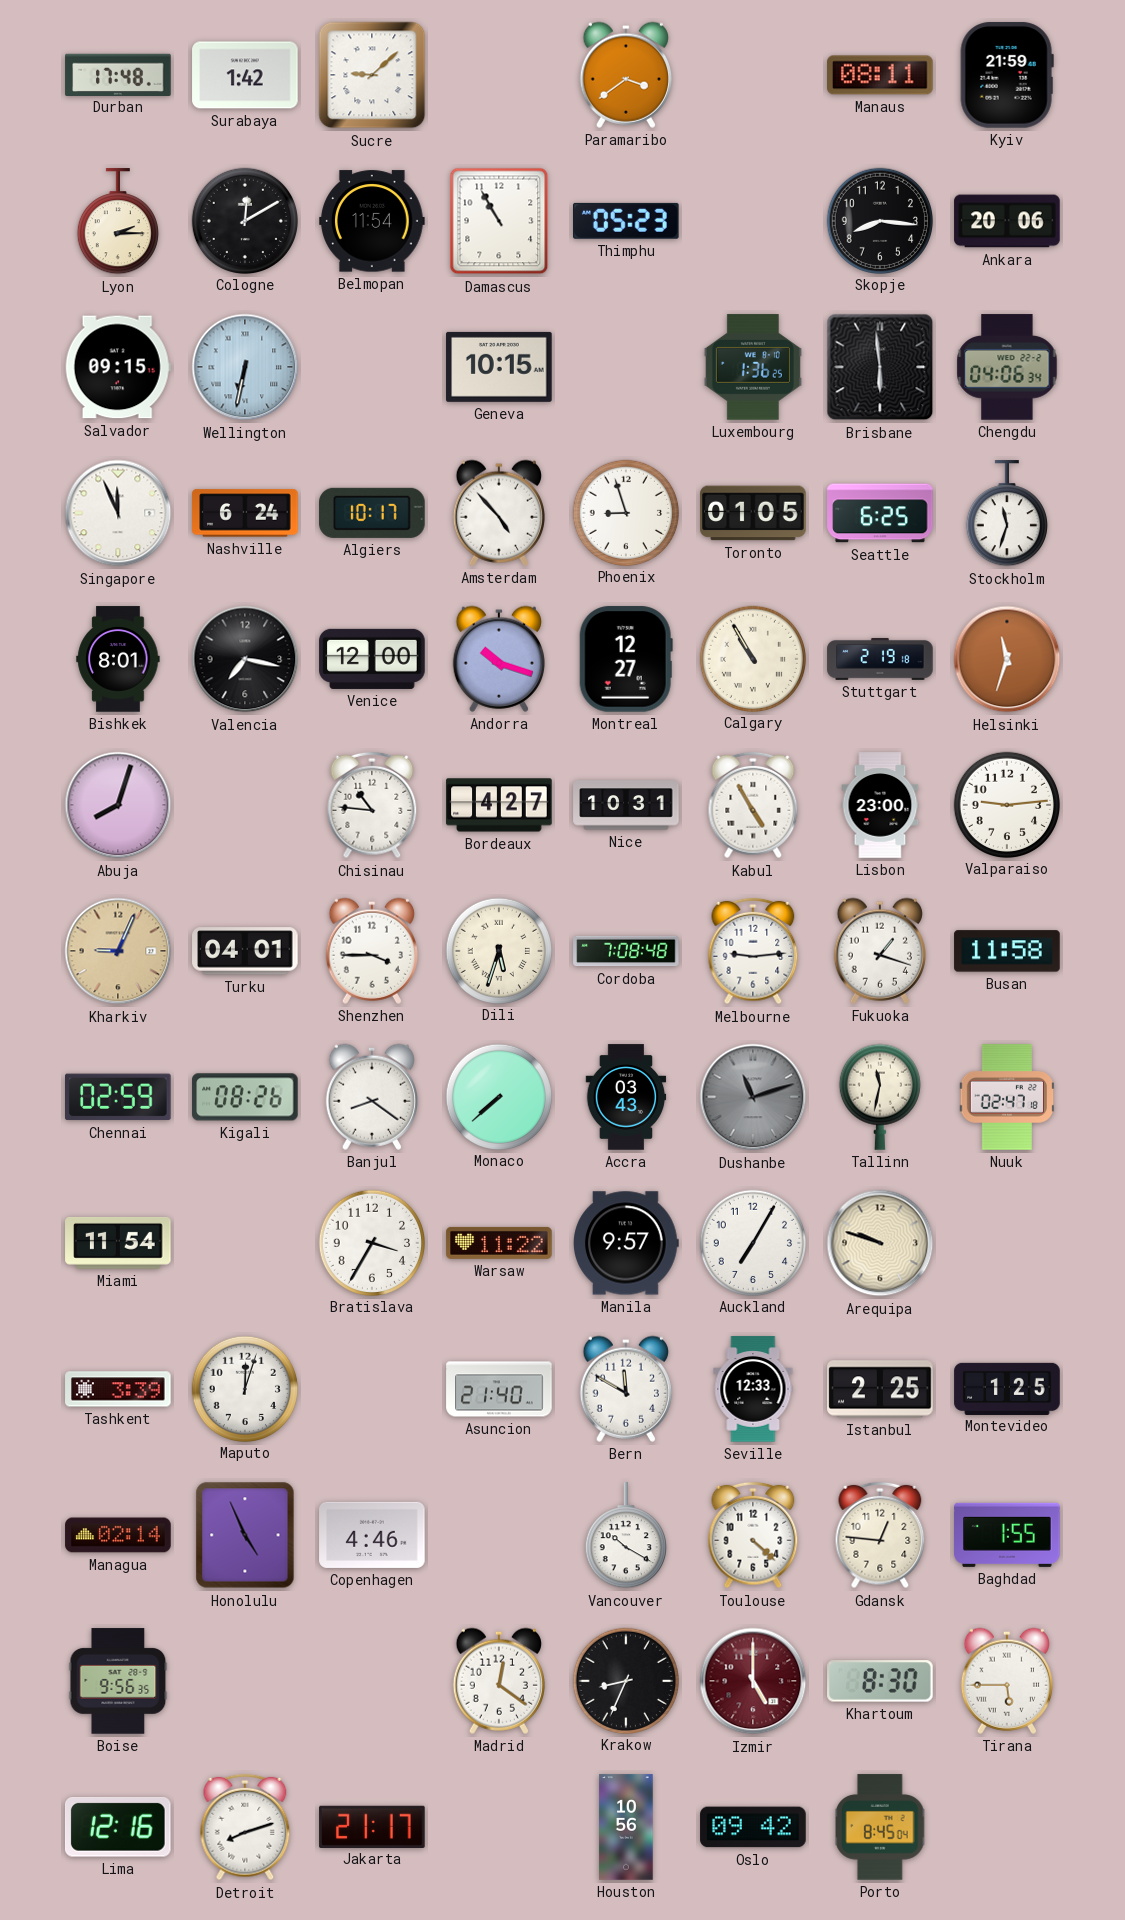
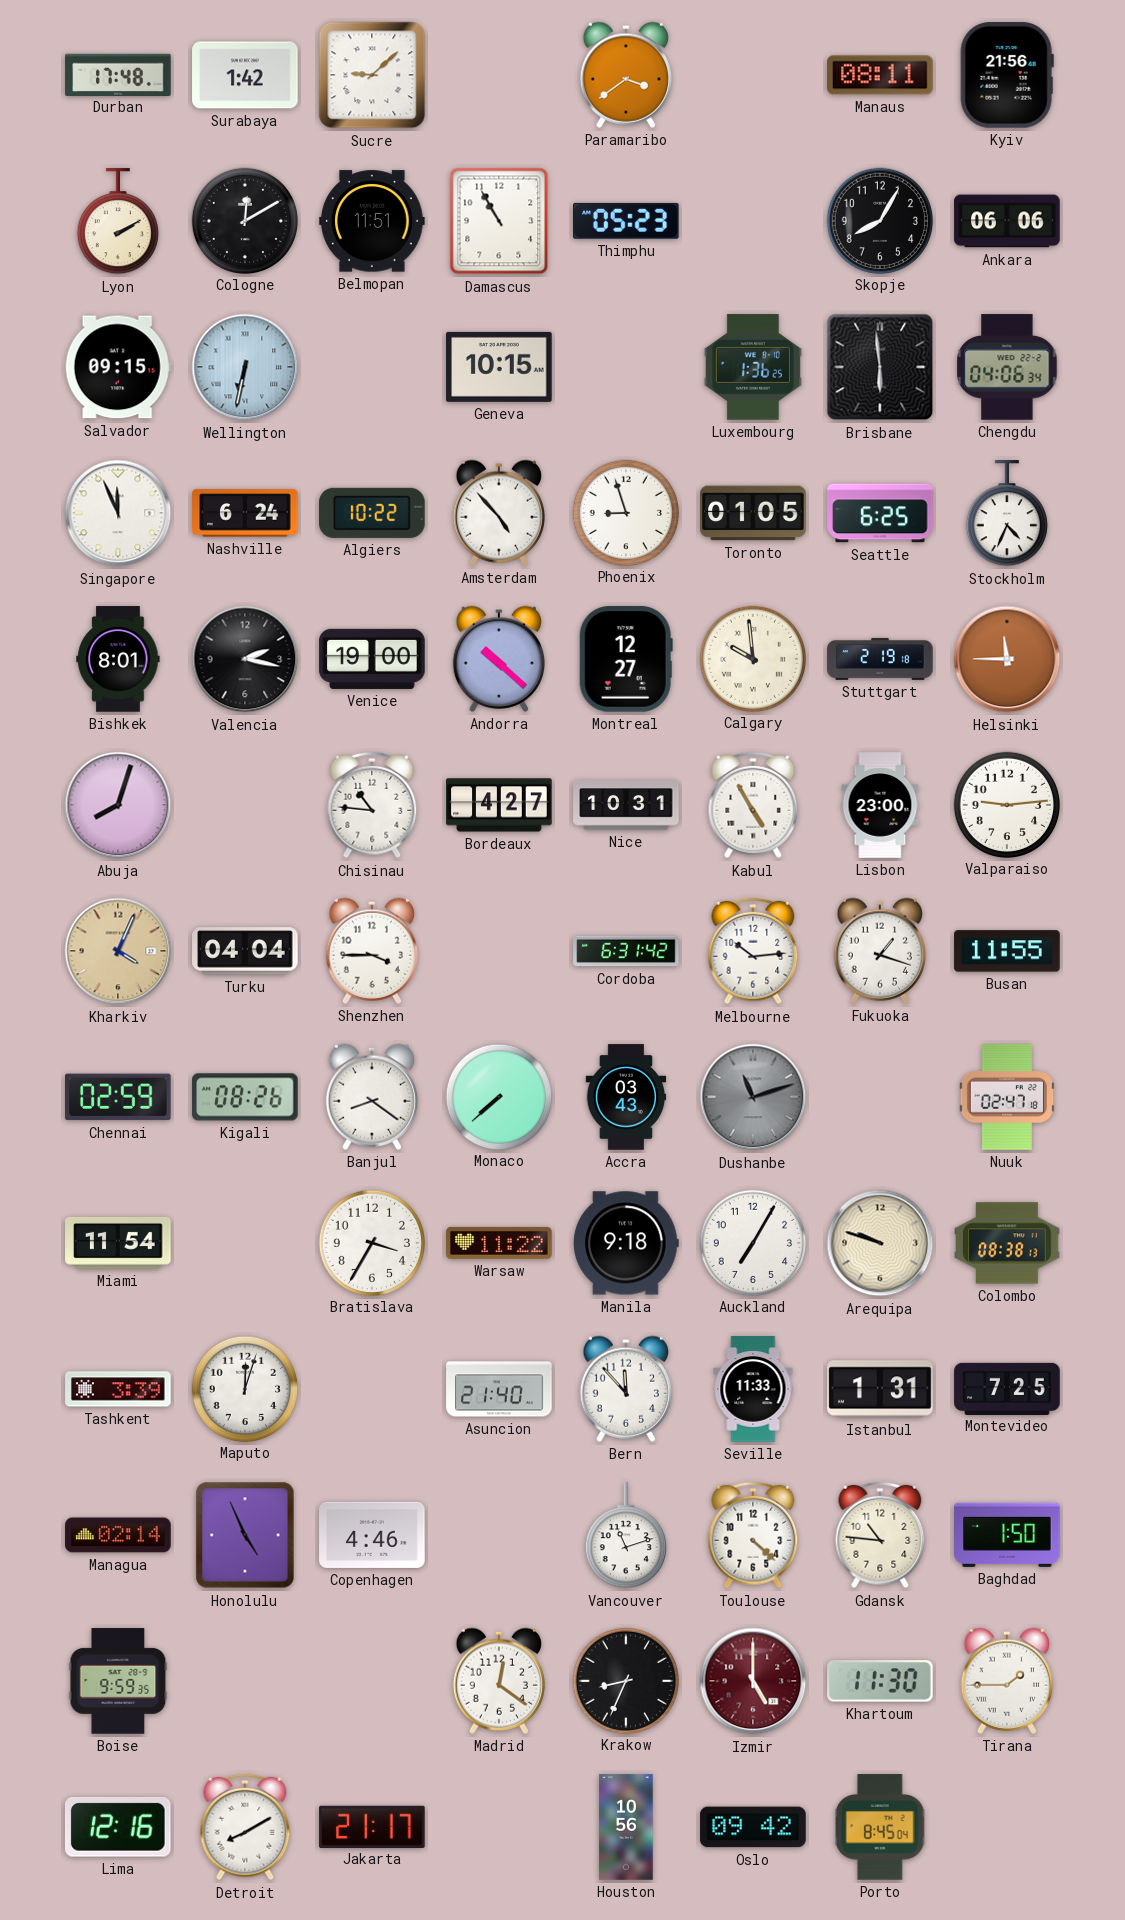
Kyiv: 21:59 -> 21:56 (1007, 75)
Lyon: 2:15 -> 2:10 (118, 222)
Belmopan: 11:54 -> 11:51 (372, 221)
Skopje: 8:16 -> 8:05 (879, 220)
Ankara: 20:06 -> 06:06 (1007, 221)
Algiers: 10:17 -> 10:22 (372, 513)
Stockholm: 11:33 -> 4:34 (1007, 514)
Valencia: 7:17 -> 2:17 (245, 659)
Venice: 12:00 -> 19:00 (372, 659)
Andorra: 10:18 -> 10:22 (499, 659)
Calgary: 10:55 -> 9:59 (752, 658)
Helsinki: 11:33 -> 11:45 (1007, 659)
Kharkiv: 9:04 -> 4:04 (118, 951)
Turku: 04:01 -> 04:04 (245, 951)
Dili: 5:33 -> none (498, 950)
Cordoba: 7:08 -> 6:31 (626, 951)
Melbourne: 9:14 -> 10:14 (753, 951)
Busan: 11:58 -> 11:55 (1007, 951)
Tallinn: 11:32 -> none (880, 1097)
Manila: 9:57 -> 9:18 (627, 1243)
Colombo: none -> 08:38 (1007, 1243)
Bern: 11:50 -> 11:53 (626, 1389)
Seville: 12:33 -> 11:33 (753, 1389)
Istanbul: 2:25 -> 1:31 (880, 1389)
Montevideo: 1:25 -> 7:25 (1007, 1388)
Vancouver: 10:20 -> 11:12 (626, 1536)
Gdansk: 12:46 -> 10:46 (880, 1535)
Baghdad: 1:55 -> 1:50 (1007, 1535)
Boise: 9:56 -> 9:59 (118, 1681)
Khartoum: 8:30 -> 11:30 (880, 1681)
Tirana: 5:45 -> 1:45 (1007, 1681)
Detroit: 8:12 -> 8:10 (245, 1827)
